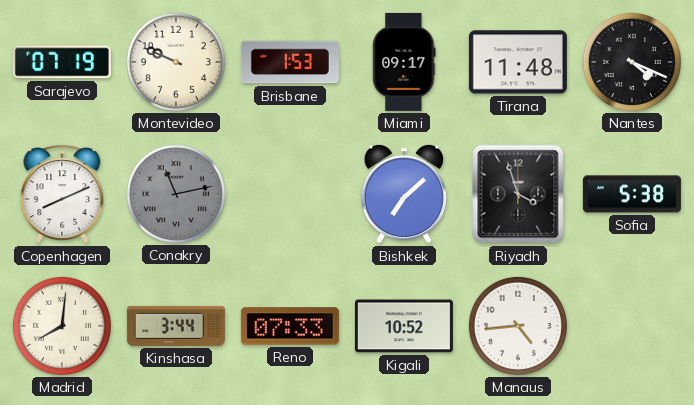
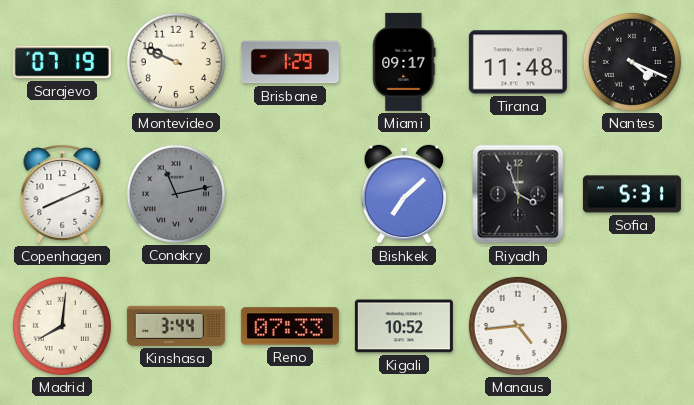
Brisbane: 1:53 -> 1:29 (290, 62)
Sofia: 5:38 -> 5:31 (632, 194)
